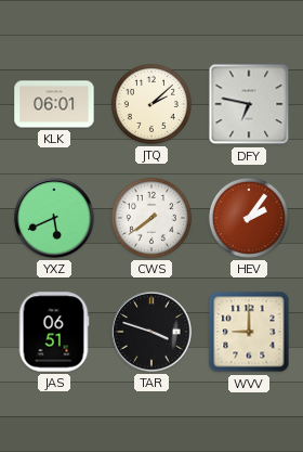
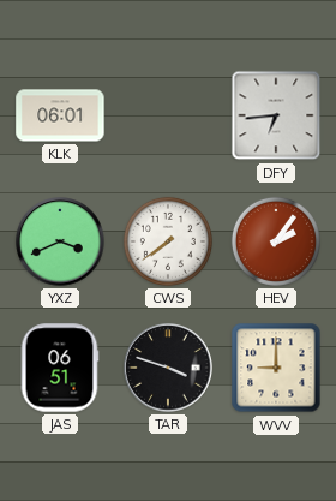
JTQ: 2:08 -> none (151, 104)
DFY: 6:47 -> 6:44 (276, 115)
YXZ: 5:41 -> 3:41 (60, 241)
